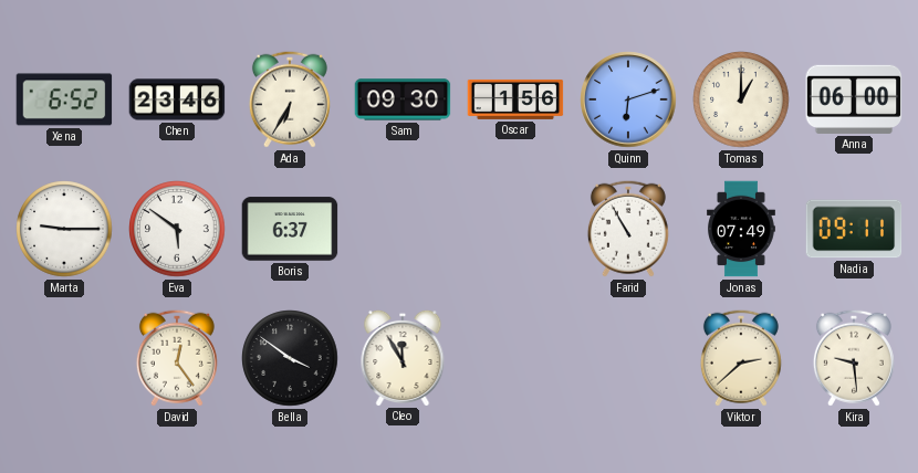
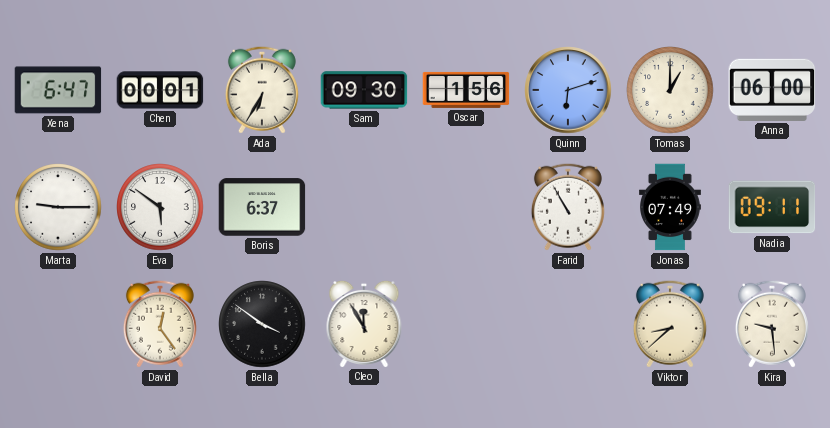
Xena: 6:52 -> 6:47 (58, 90)
Chen: 23:46 -> 00:01 (160, 90)
Viktor: 2:38 -> 8:38 (670, 324)
